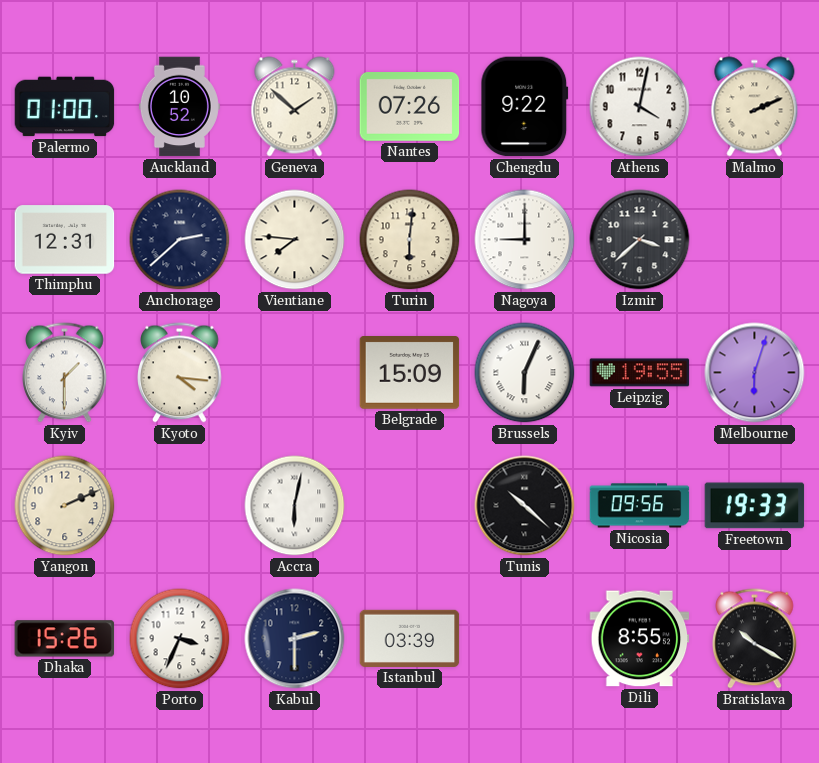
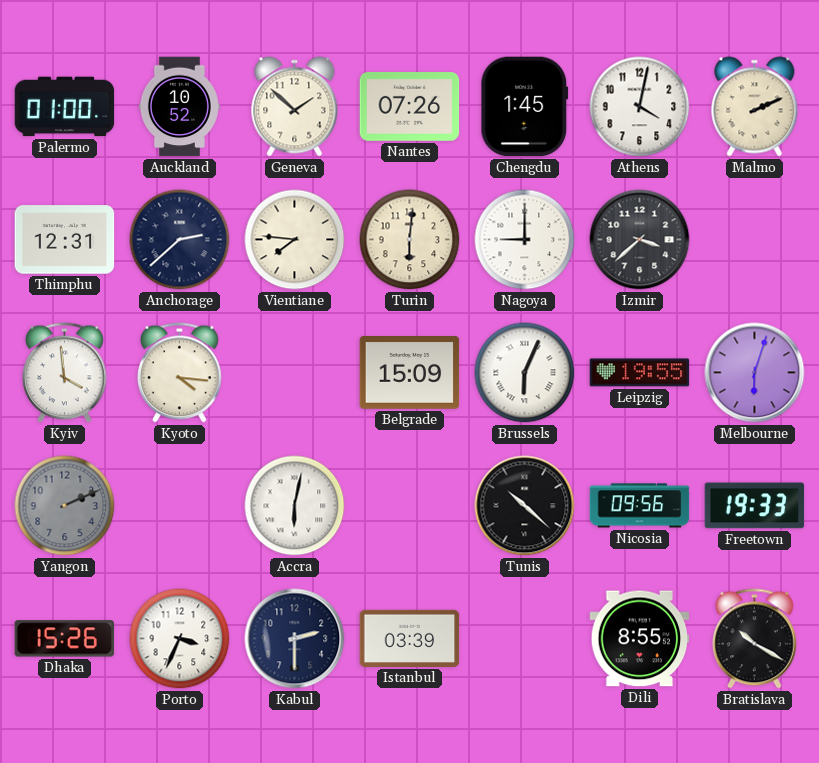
Chengdu: 9:22 -> 1:45 (525, 107)
Kyiv: 1:30 -> 3:59 (65, 373)
Yangon dial: cream -> grey (65, 506)
